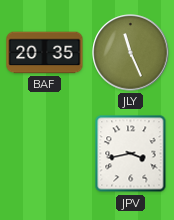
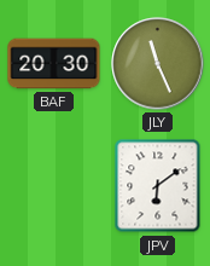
BAF: 20:35 -> 20:30 (54, 64)
JPV: 3:43 -> 6:09 (158, 186)
